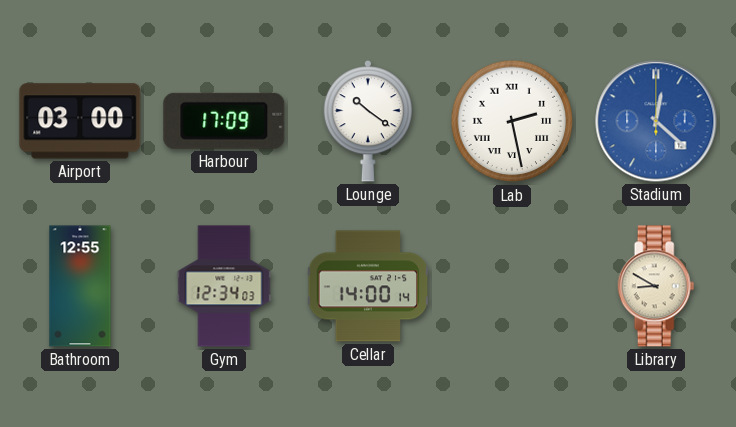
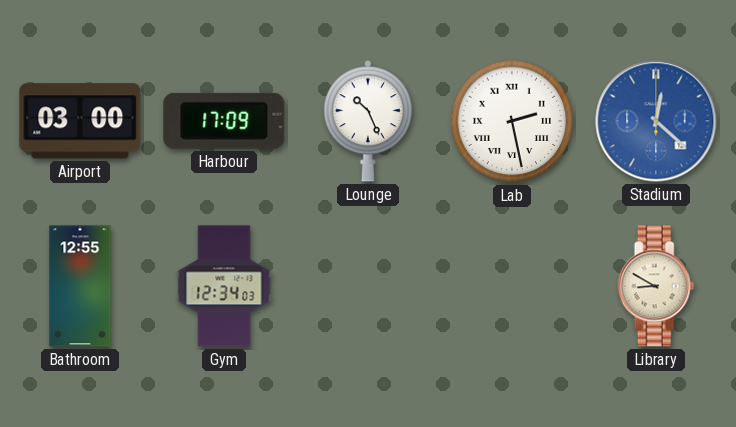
Lounge: 10:21 -> 10:26 (368, 121)
Cellar: 14:00 -> none (368, 286)
